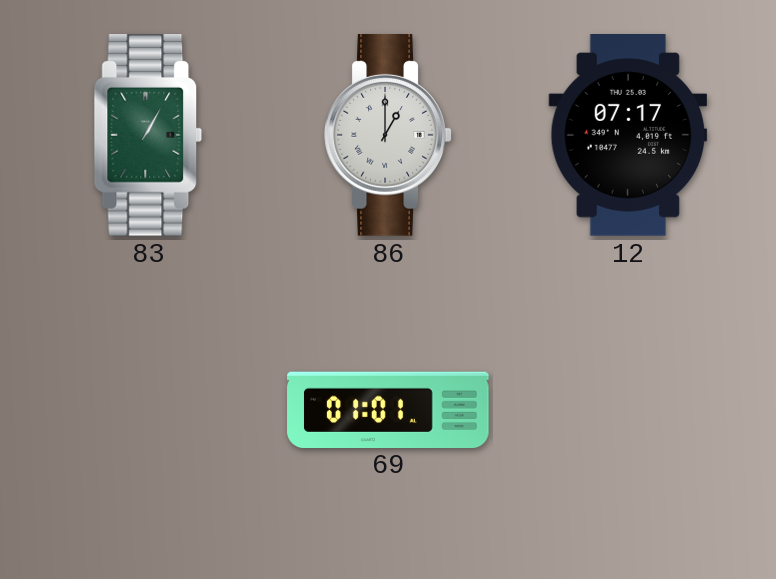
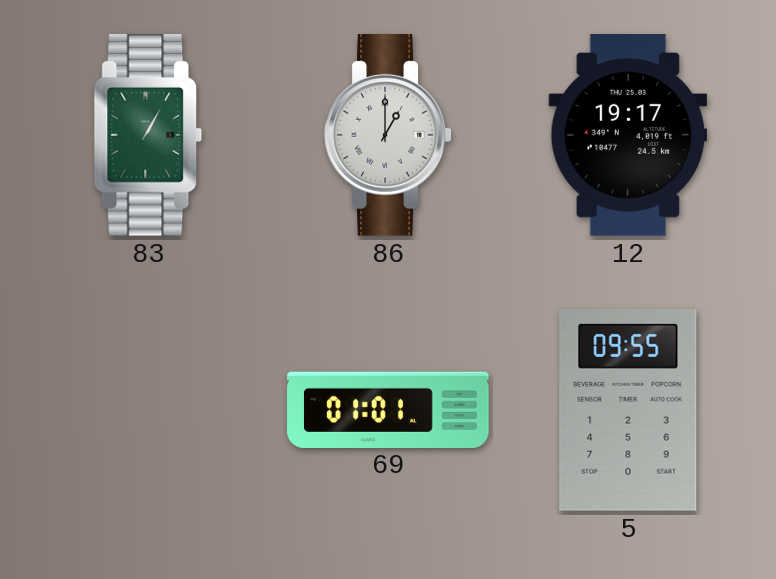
12: 07:17 -> 19:17 (628, 135)
5: none -> 09:55 (628, 411)
